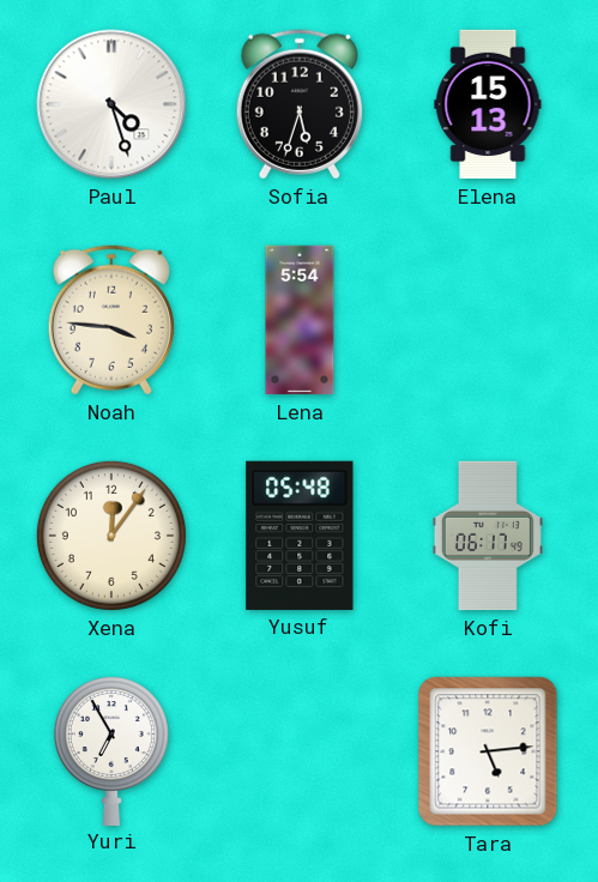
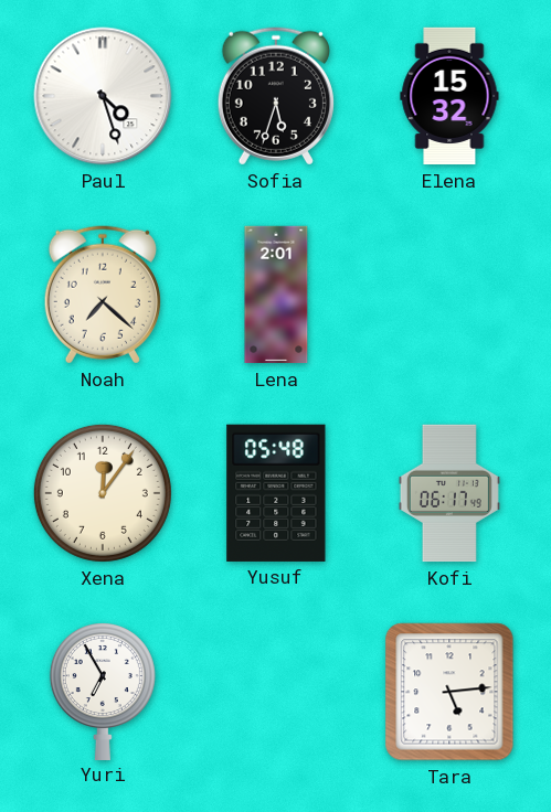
Elena: 15:13 -> 15:32 (449, 96)
Noah: 3:46 -> 7:22 (103, 295)
Lena: 5:54 -> 2:01 (276, 295)
